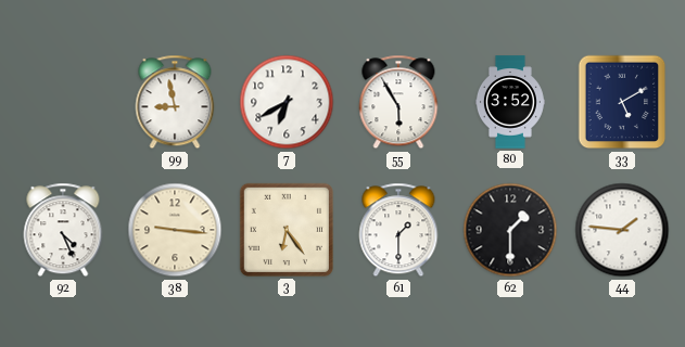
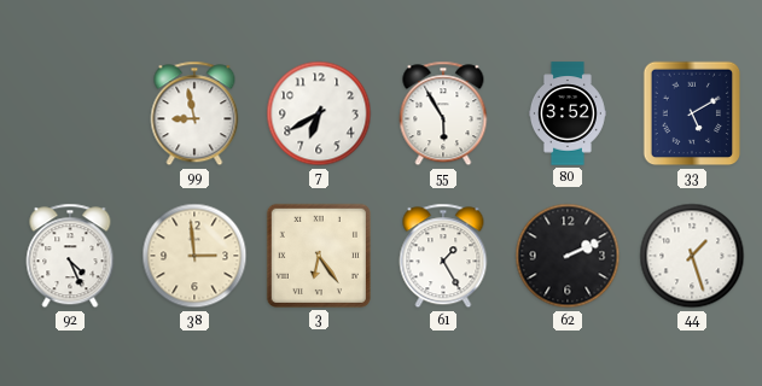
38: 9:16 -> 2:59 (194, 256)
61: 1:30 -> 1:25 (443, 256)
62: 1:30 -> 2:11 (568, 256)
44: 1:46 -> 1:27 (692, 256)
